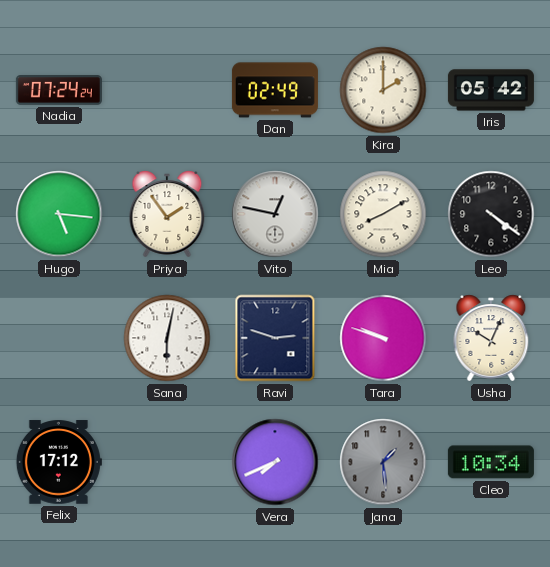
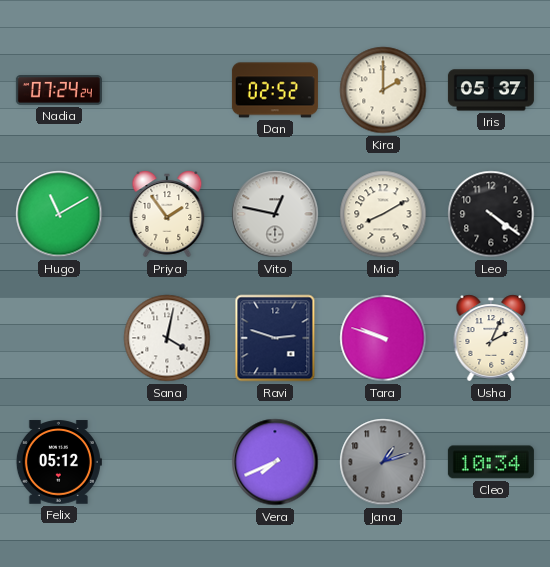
Dan: 02:49 -> 02:52 (275, 90)
Iris: 05:42 -> 05:37 (491, 90)
Hugo: 5:16 -> 11:10 (59, 214)
Sana: 6:02 -> 4:02 (167, 338)
Usha: 10:04 -> 2:04 (491, 338)
Felix: 17:12 -> 05:12 (59, 462)
Jana: 1:29 -> 1:12 (383, 462)
